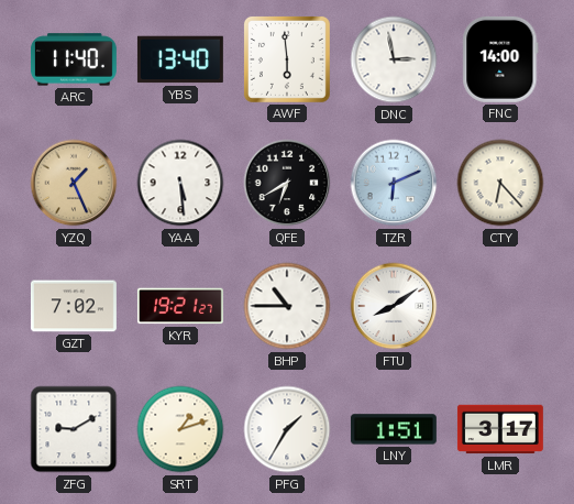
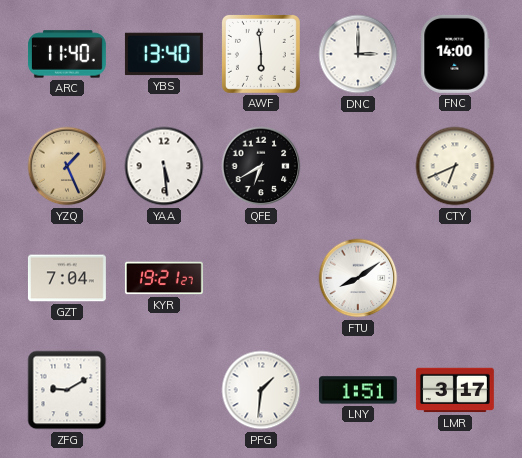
DNC: 2:58 -> 3:00 (358, 54)
TZR: 6:11 -> none (394, 183)
CTY: 6:23 -> 6:41 (455, 166)
GZT: 7:02 -> 7:04 (67, 278)
BHP: 10:45 -> none (287, 306)
SRT: 1:12 -> none (180, 429)
PFG: 1:35 -> 1:31 (261, 390)
